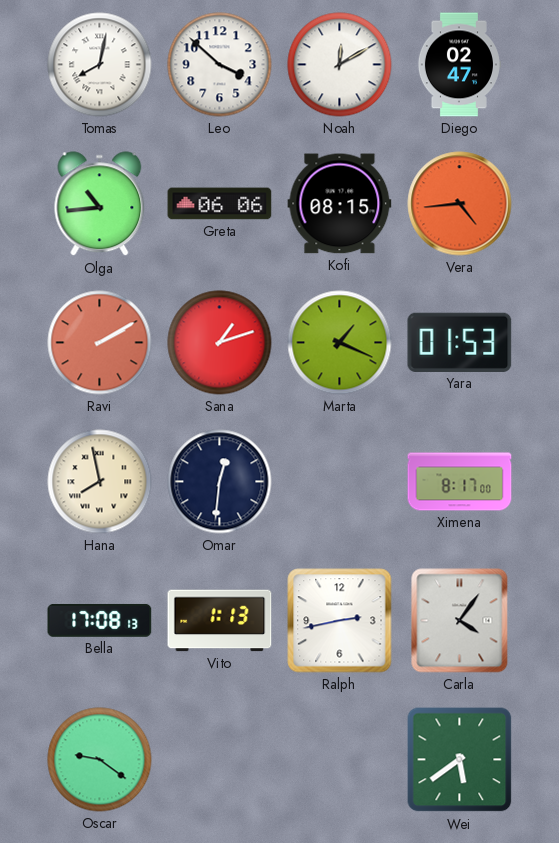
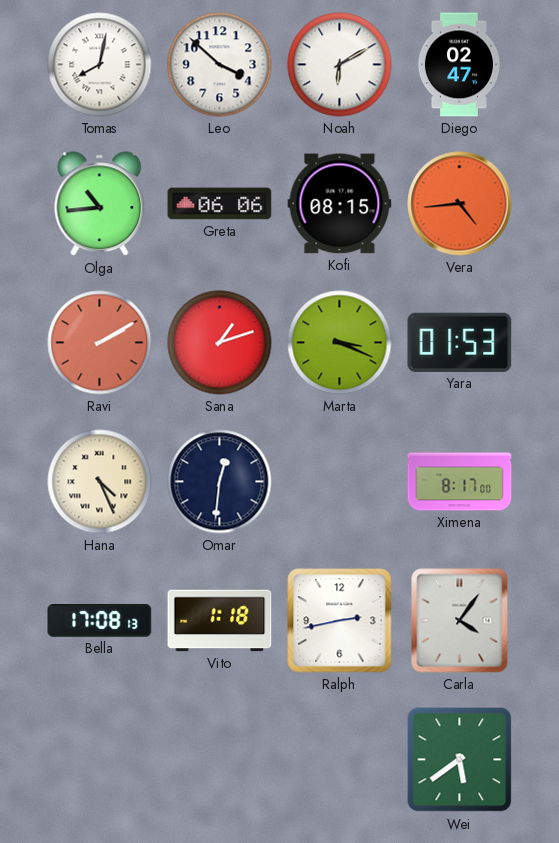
Noah: 12:10 -> 6:10 (340, 65)
Marta: 1:19 -> 3:19 (340, 343)
Hana: 7:58 -> 4:26 (100, 482)
Vito: 1:13 -> 1:18 (220, 621)
Oscar: 9:21 -> none (100, 760)
